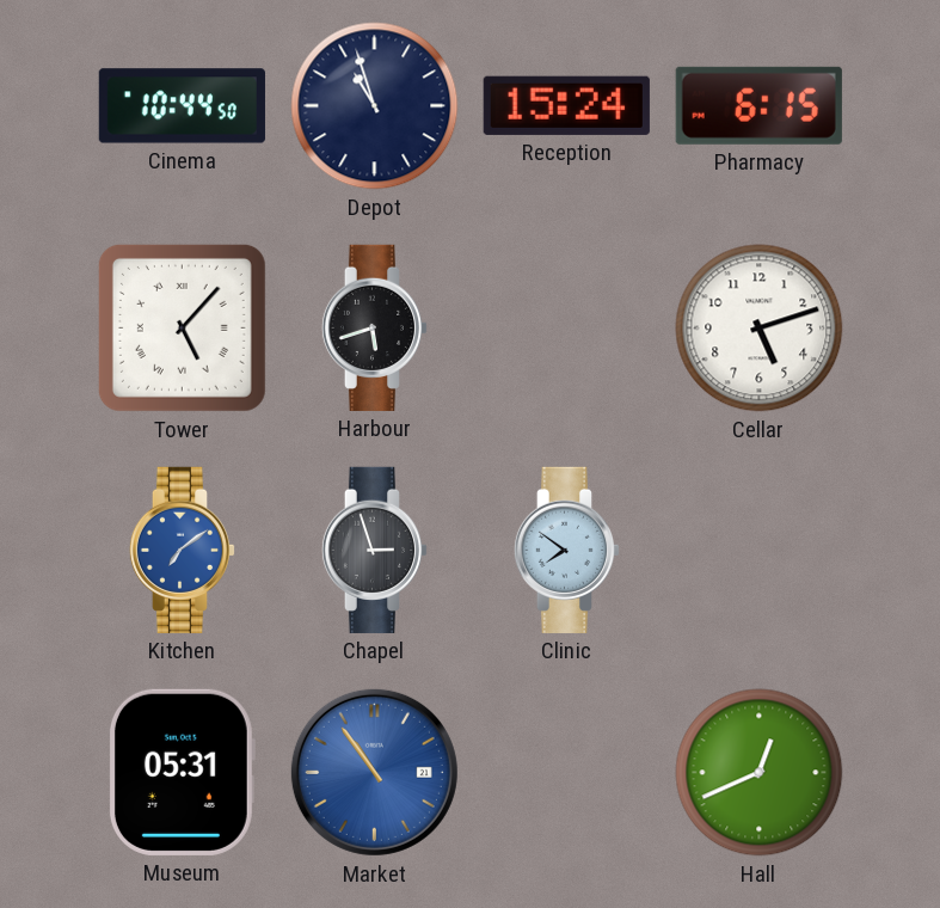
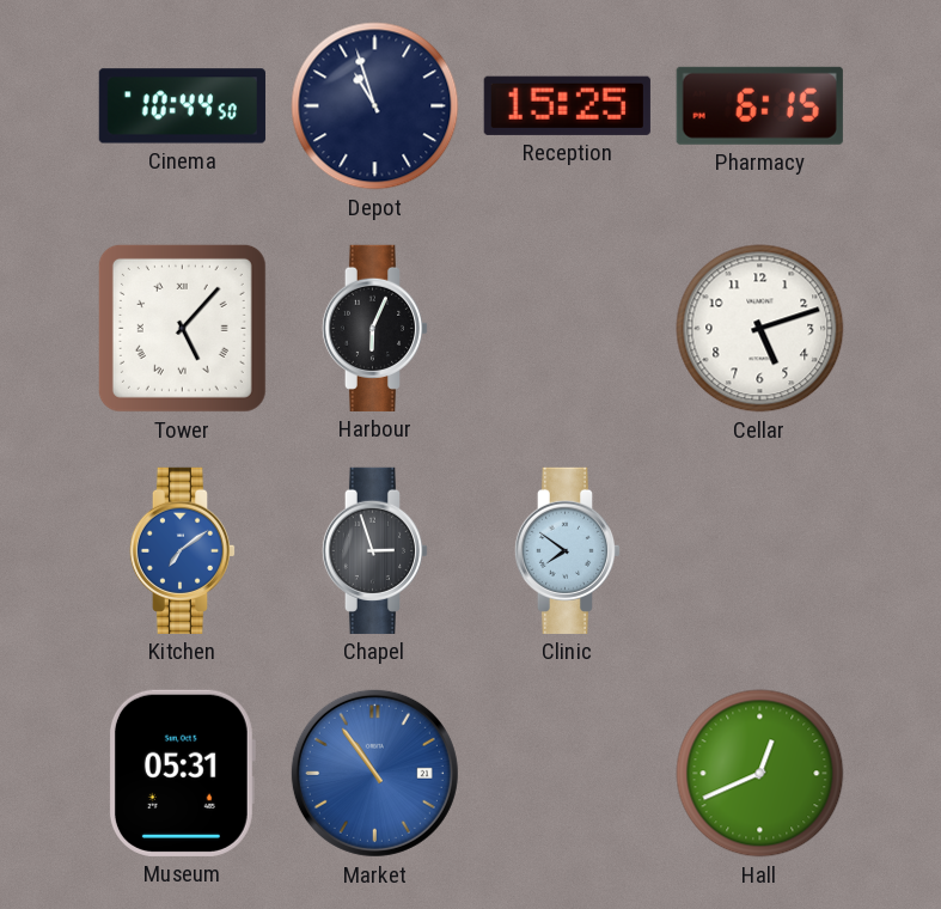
Reception: 15:24 -> 15:25 (567, 105)
Harbour: 5:42 -> 6:04 (375, 328)
